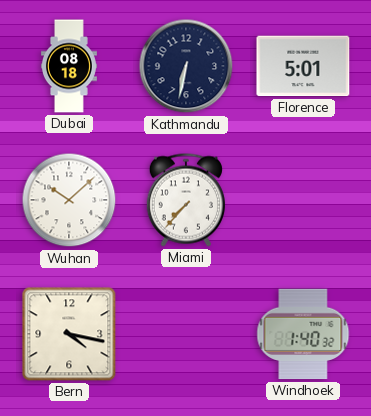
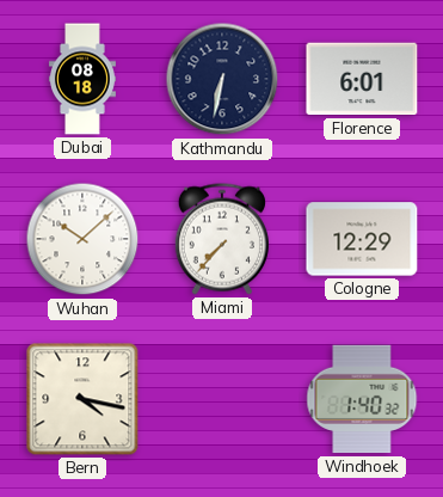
Florence: 5:01 -> 6:01 (362, 79)
Cologne: none -> 12:29 (362, 239)
